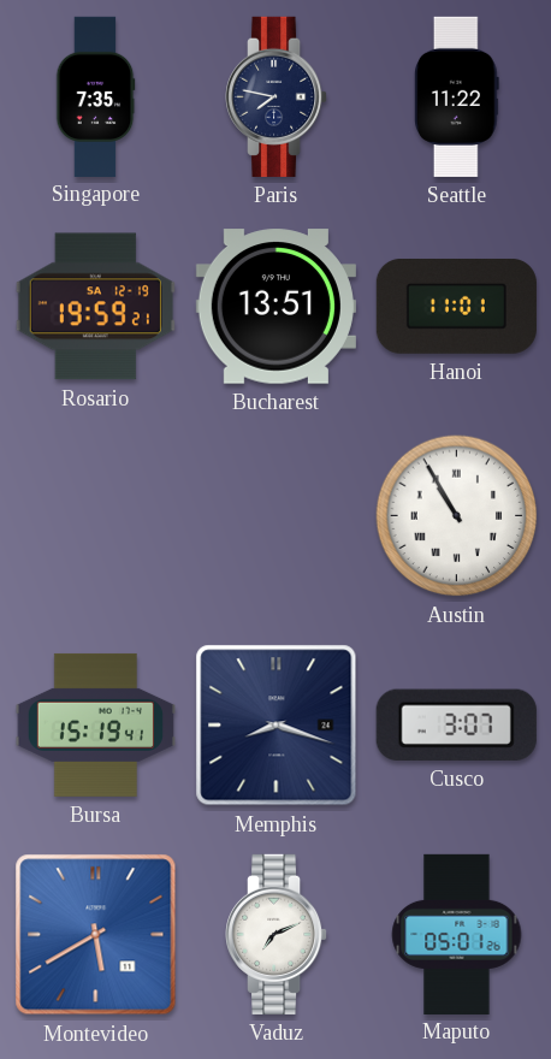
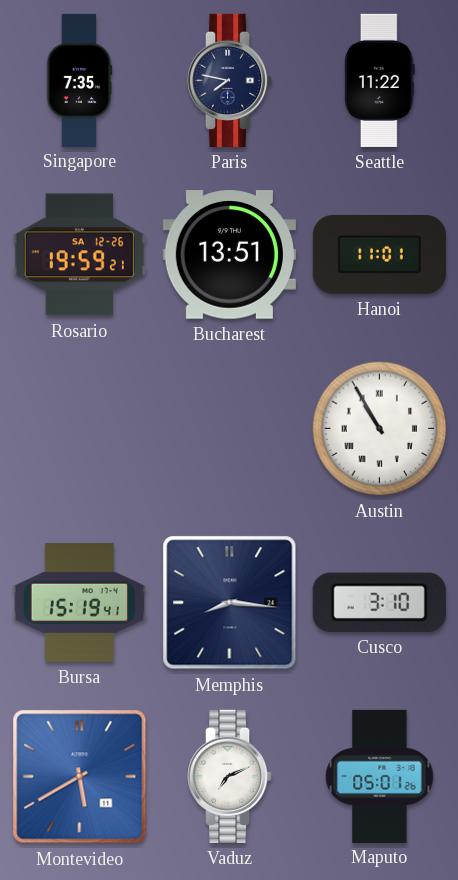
Rosario date: SA 12-19 -> SA 12-26 (79, 255)
Memphis: 8:18 -> 8:16 (230, 603)
Cusco: 3:07 -> 3:10 (379, 602)
